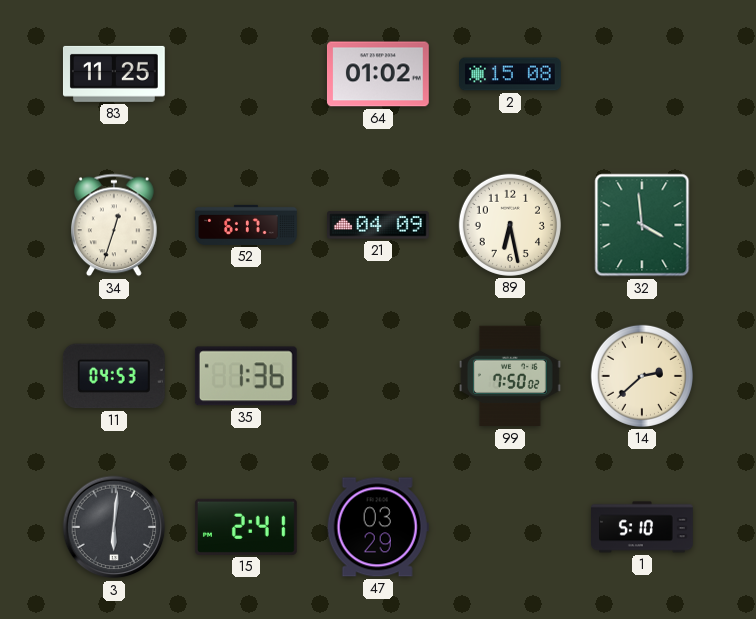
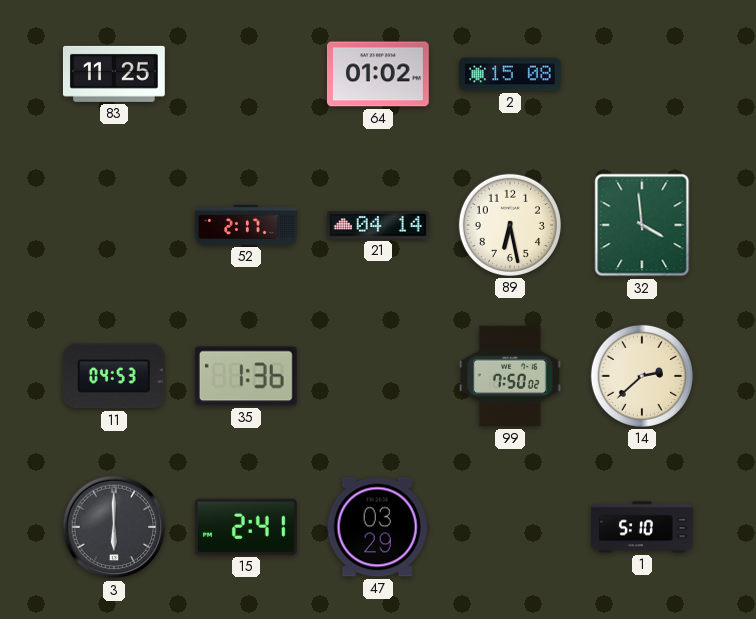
34: 12:33 -> none (115, 225)
52: 6:17 -> 2:17 (246, 225)
21: 04:09 -> 04:14 (379, 225)
3: 6:01 -> 6:00 (114, 527)
